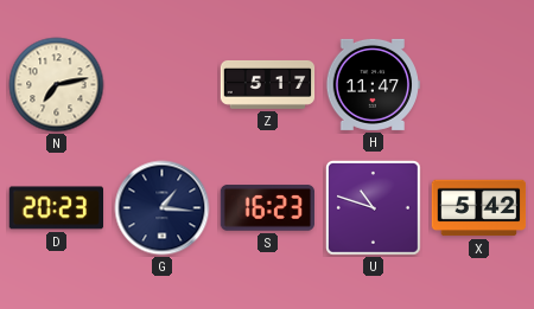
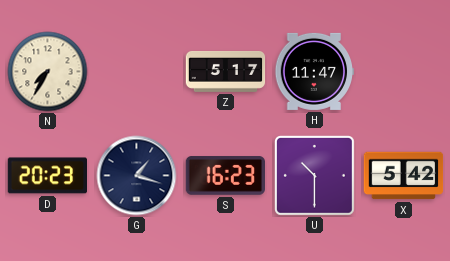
N: 7:13 -> 7:35 (48, 72)
G: 1:16 -> 1:18 (137, 176)
U: 10:48 -> 10:30 (315, 176)
